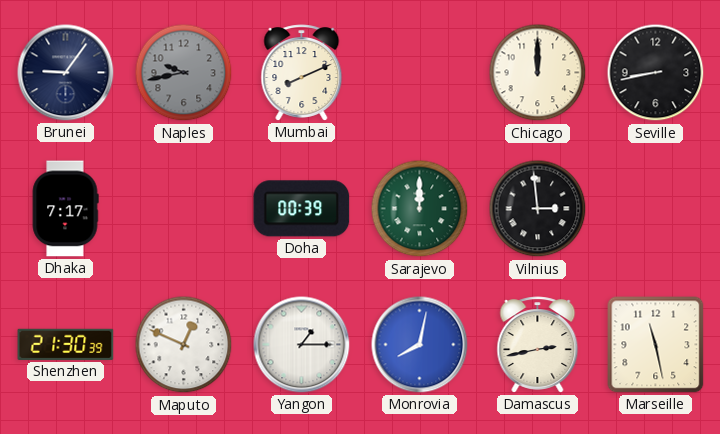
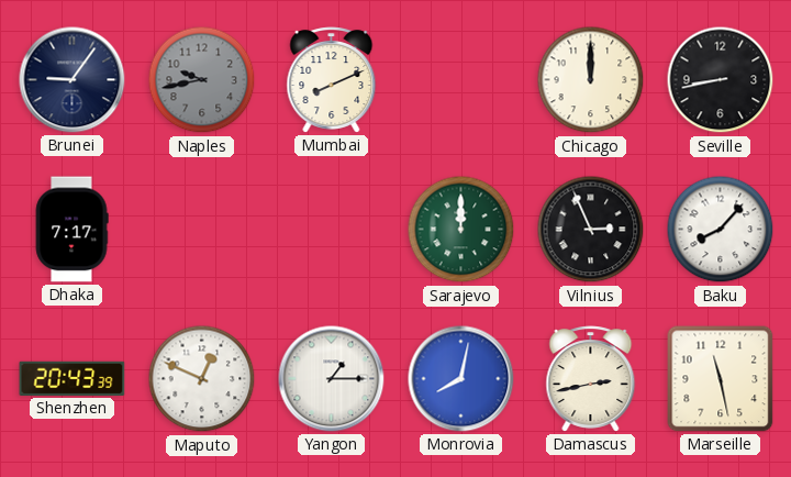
Doha: 00:39 -> none (302, 209)
Vilnius: 2:59 -> 2:56 (591, 230)
Baku: none -> 8:07 (721, 230)
Shenzhen: 21:30 -> 20:43 (73, 378)
